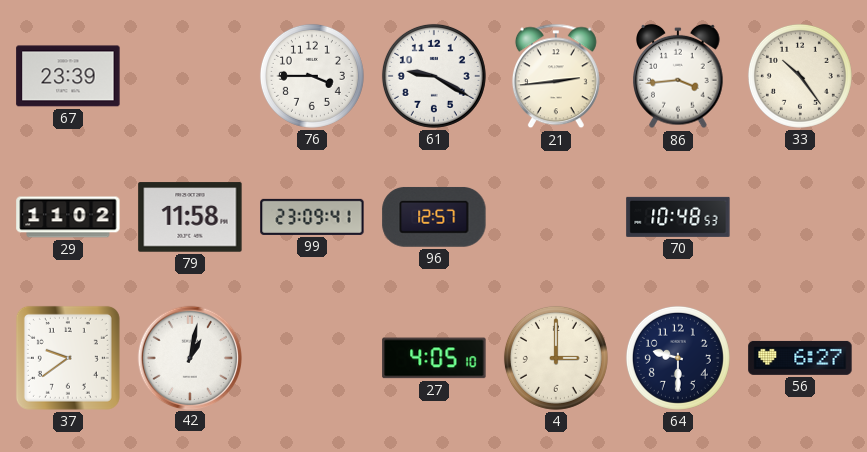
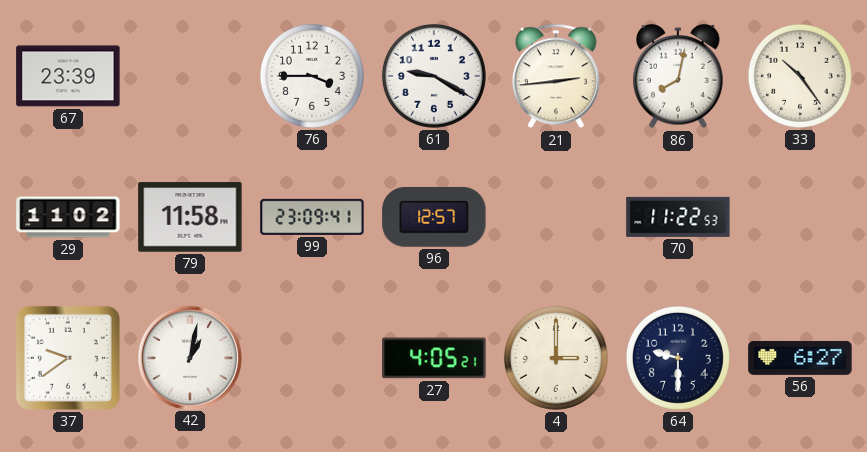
86: 3:44 -> 8:02 (678, 76)
70: 10:48 -> 11:22 (678, 217)
27: 4:05:10 -> 4:05:21 (434, 358)
